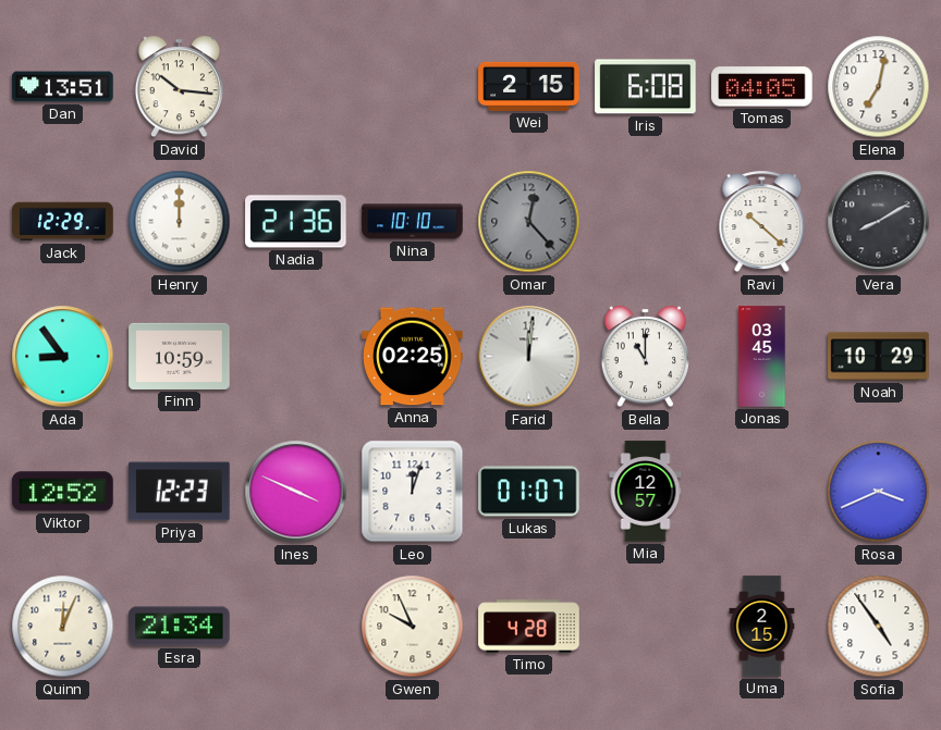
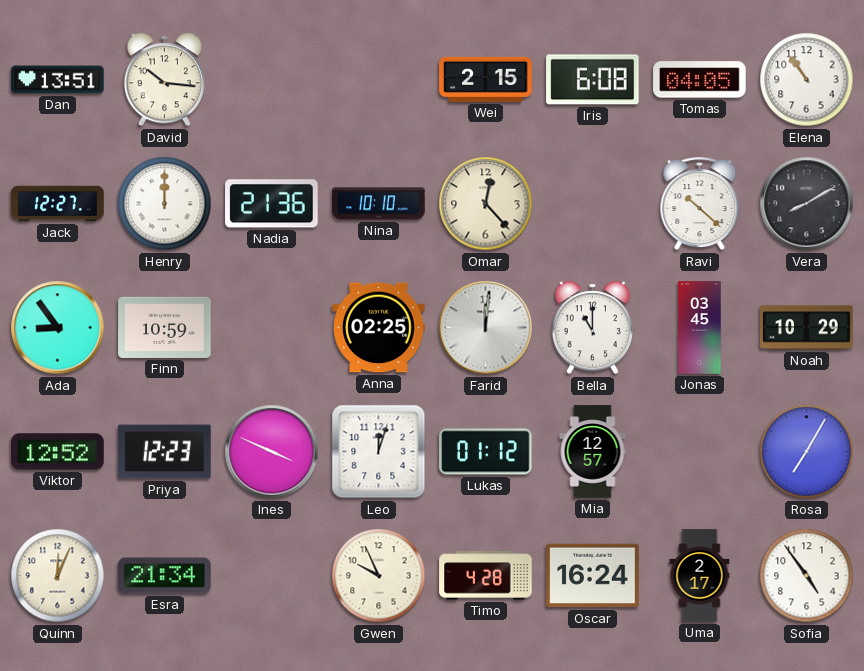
Elena: 7:02 -> 10:54 (807, 80)
Jack: 12:29 -> 12:27 (58, 204)
Omar dial: grey -> cream (486, 204)
Lukas: 01:07 -> 01:12 (486, 452)
Rosa: 3:41 -> 7:05 (807, 452)
Oscar: none -> 16:24 (593, 576)
Uma: 2:15 -> 2:17 (700, 576)
